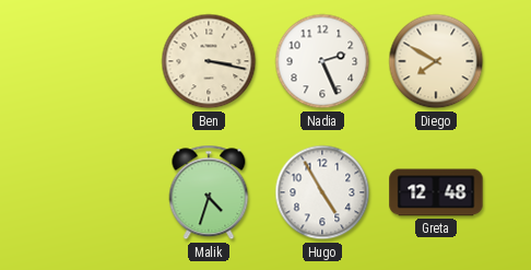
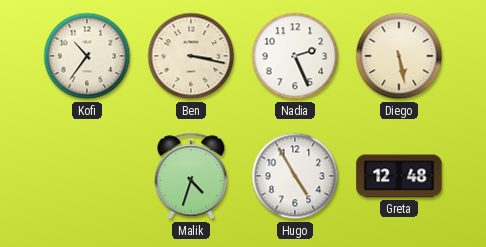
Kofi: none -> 10:36 (87, 56)
Diego: 7:50 -> 5:28 (399, 56)
